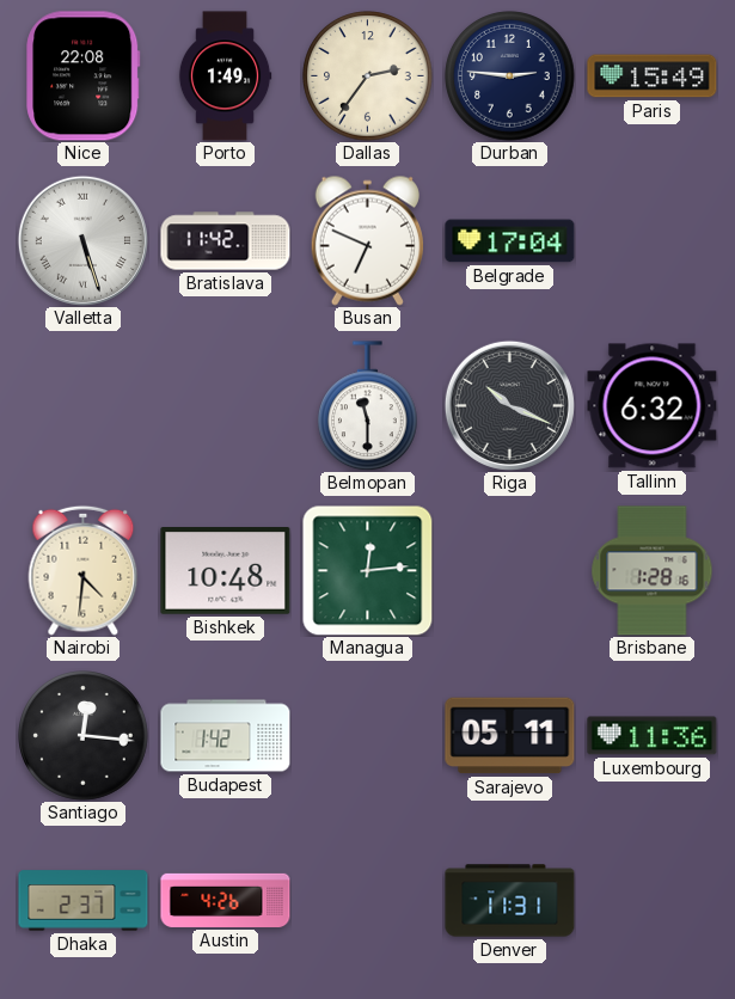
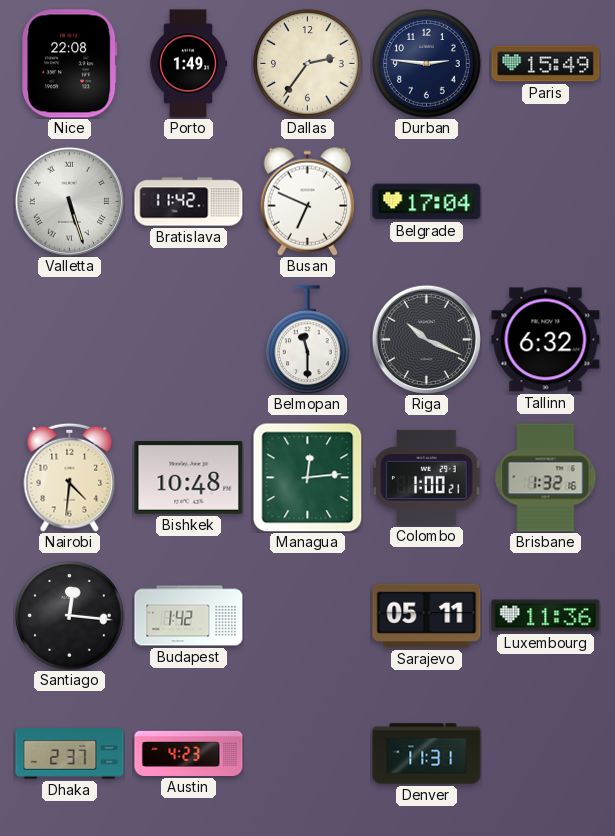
Colombo: none -> 1:00 (427, 477)
Brisbane: 1:28 -> 1:32 (546, 478)
Austin: 4:26 -> 4:23 (189, 753)
